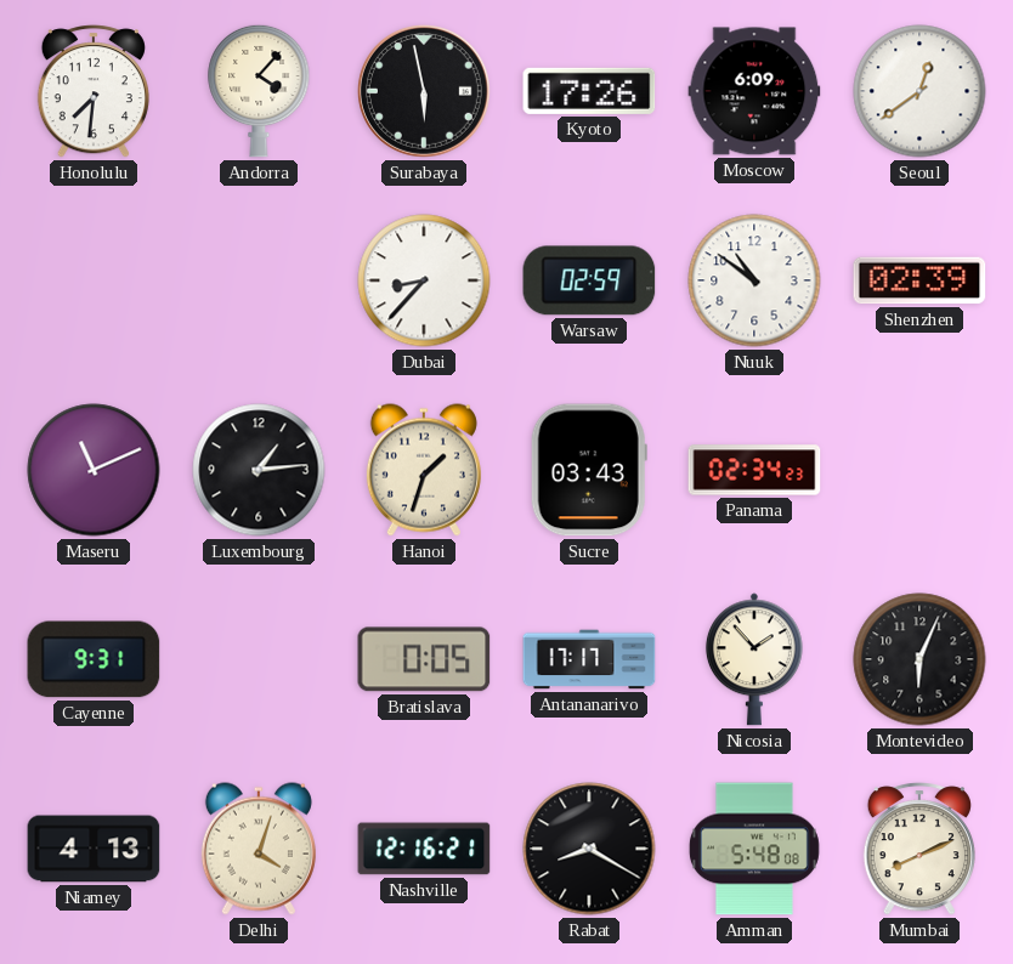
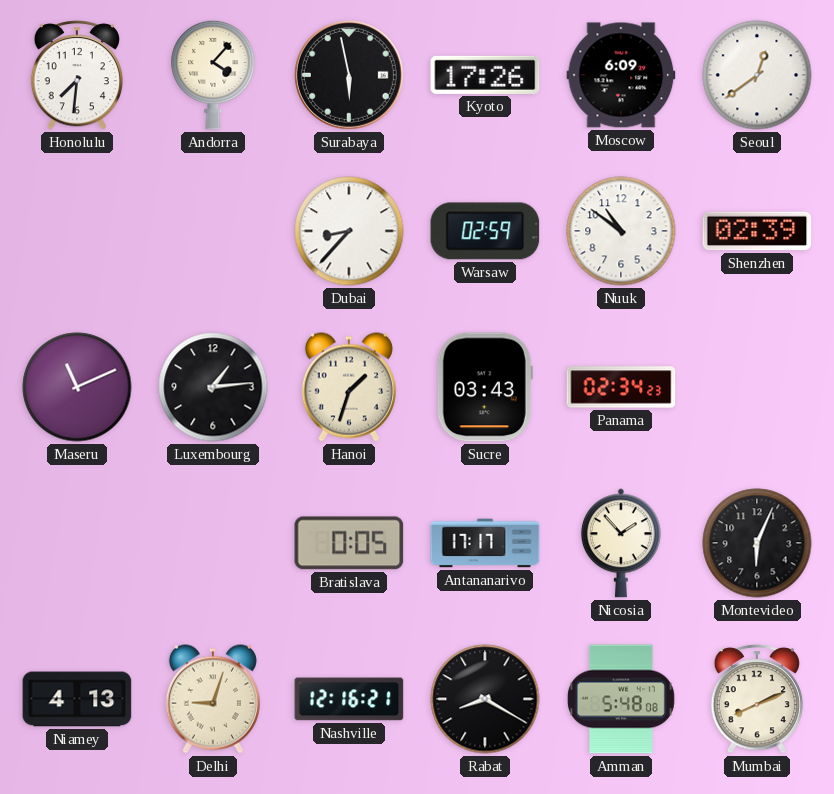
Cayenne: 9:31 -> none (94, 659)
Delhi: 4:03 -> 9:03 (213, 699)
